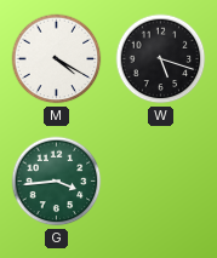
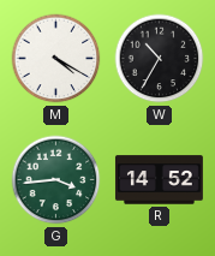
W: 5:18 -> 10:35 (160, 59)
R: none -> 14:52 (159, 180)
